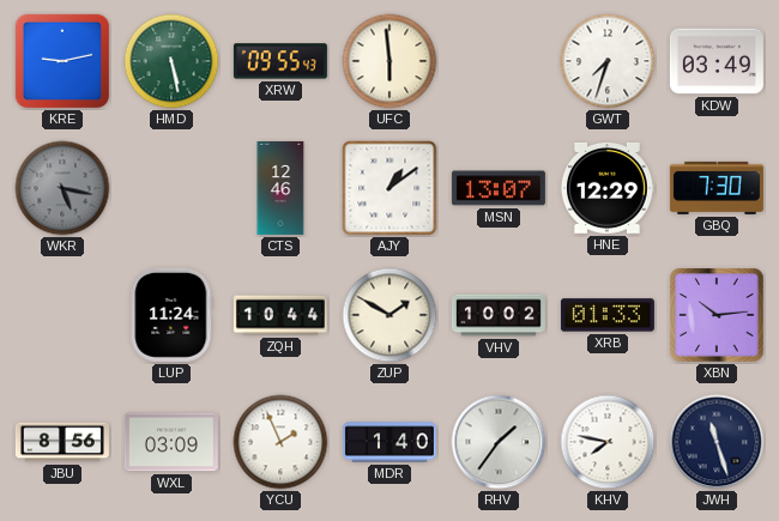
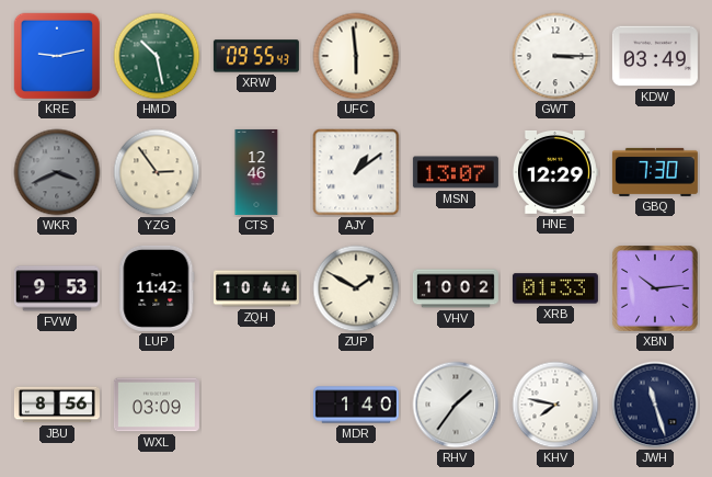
HMD: 5:28 -> 10:28 (157, 56)
GWT: 7:33 -> 3:15 (555, 56)
WKR: 5:17 -> 3:41 (57, 172)
YZG: none -> 2:54 (157, 172)
FVW: none -> 9:53 (57, 288)
LUP: 11:24 -> 11:42 (157, 288)
YCU: 1:56 -> none (280, 442)
